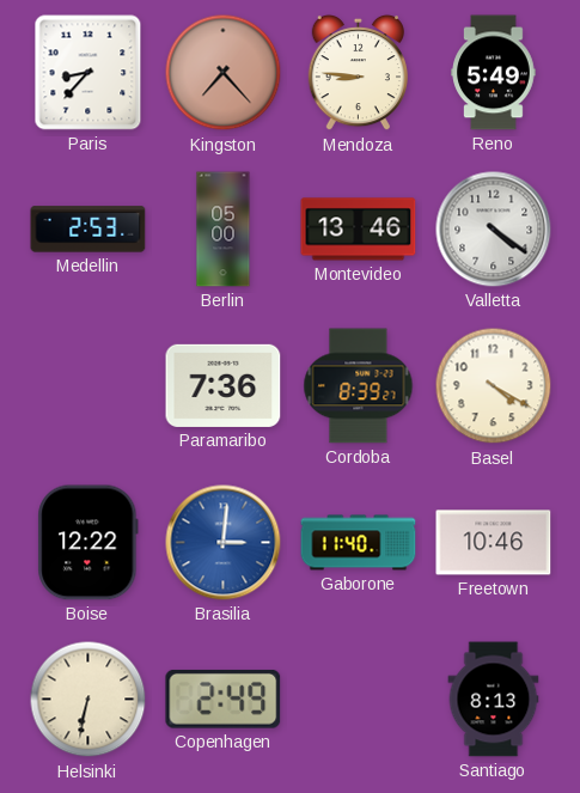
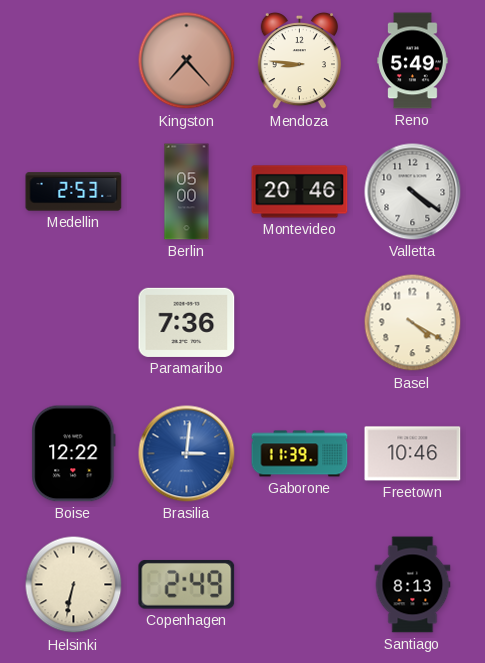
Paris: 8:37 -> none (88, 73)
Montevideo: 13:46 -> 20:46 (300, 192)
Cordoba: 8:39 -> none (359, 386)
Gaborone: 11:40 -> 11:39 (300, 454)
